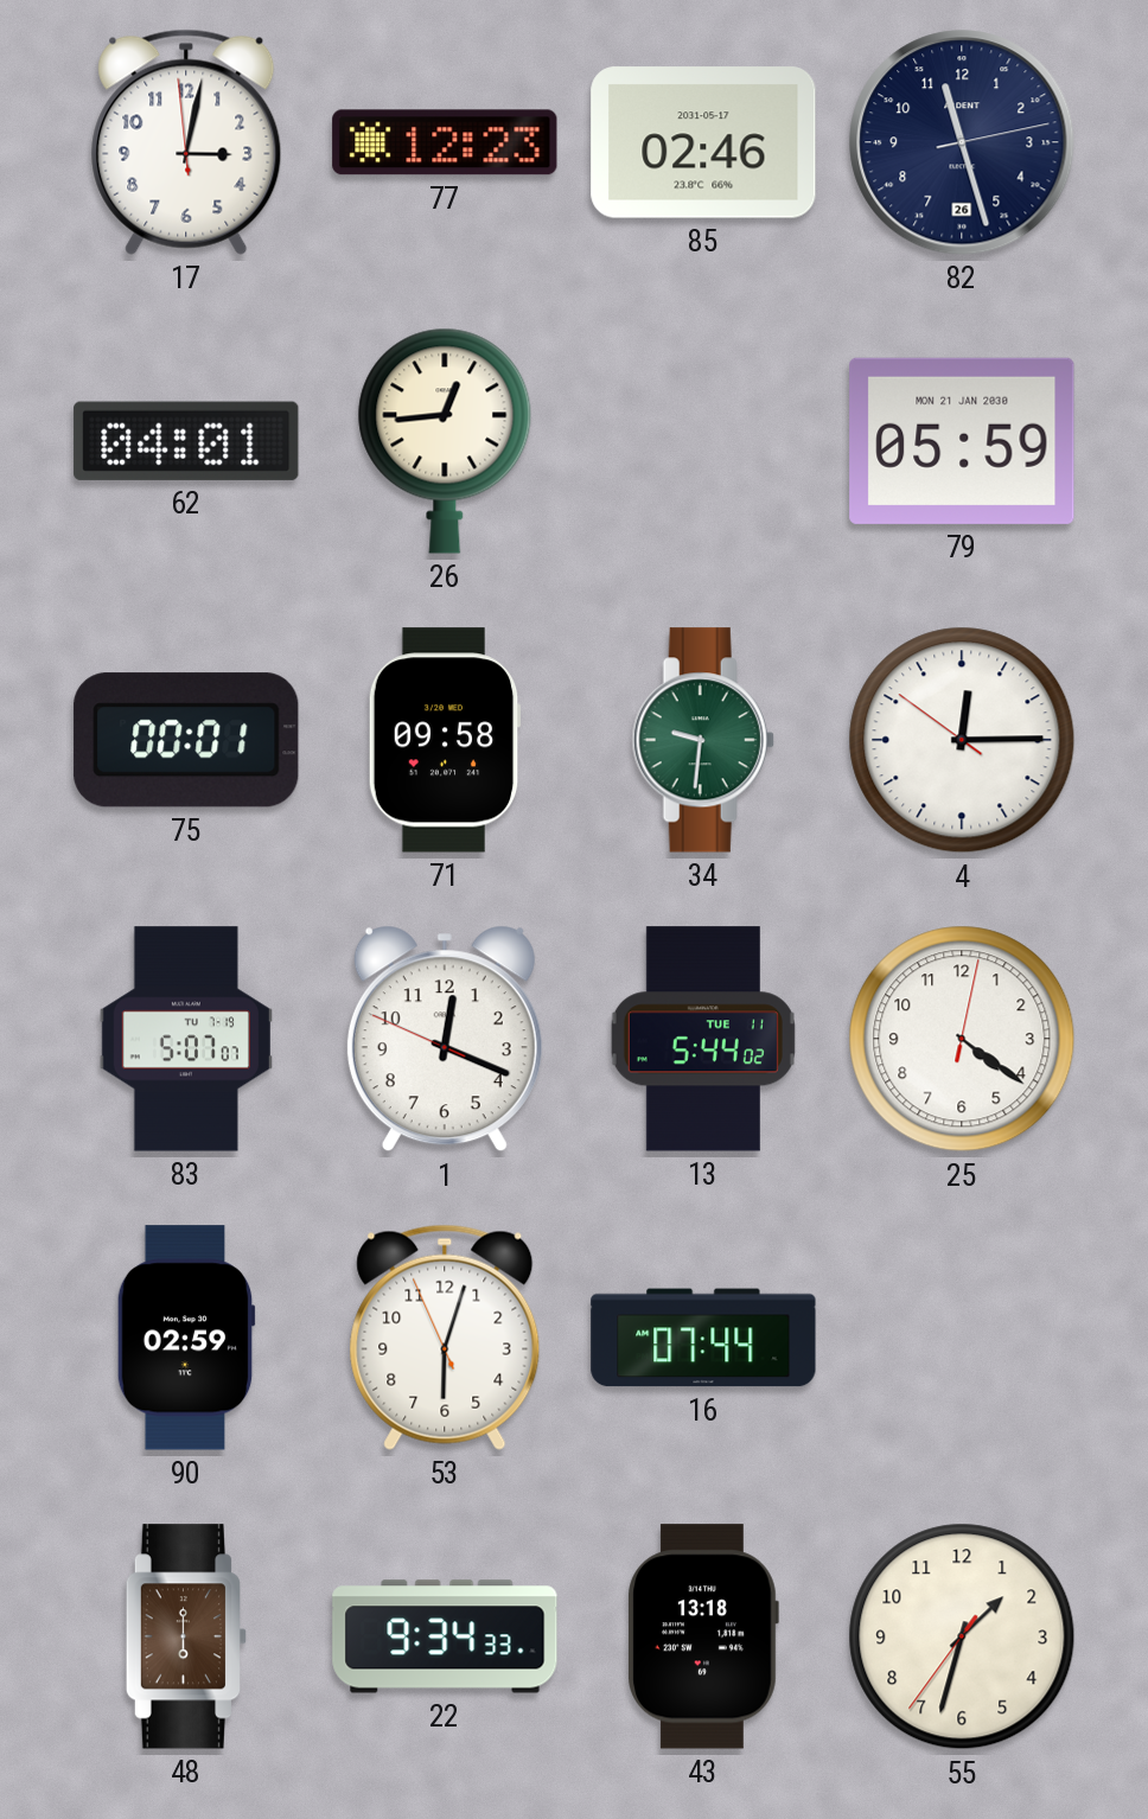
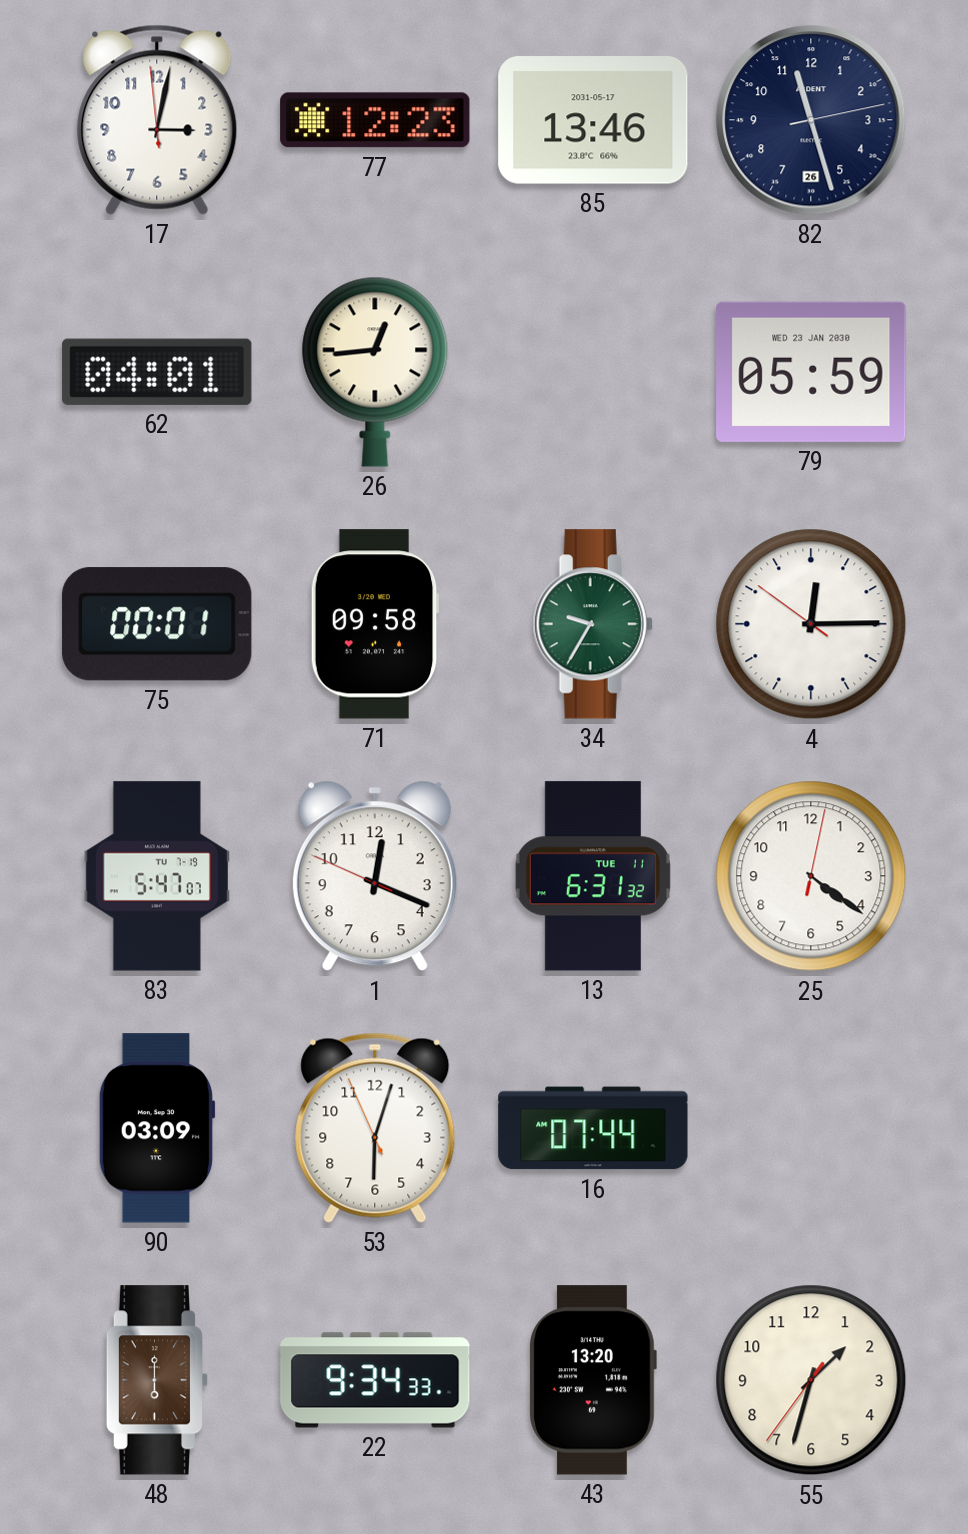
85: 02:46 -> 13:46 (593, 120)
79 date: MON 21 JAN 2030 -> WED 23 JAN 2030 (811, 372)
34: 9:31 -> 9:35 (593, 624)
83: 5:07 -> 5:47 (157, 876)
13: 5:44 -> 6:31 (593, 876)
90: 02:59 -> 03:09 (157, 1128)
43: 13:18 -> 13:20 (593, 1380)
